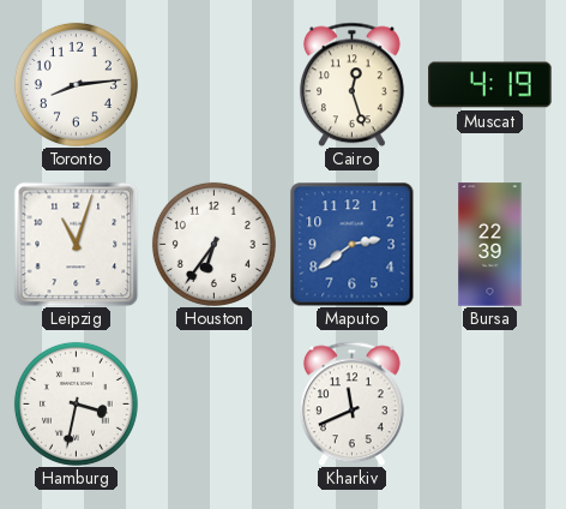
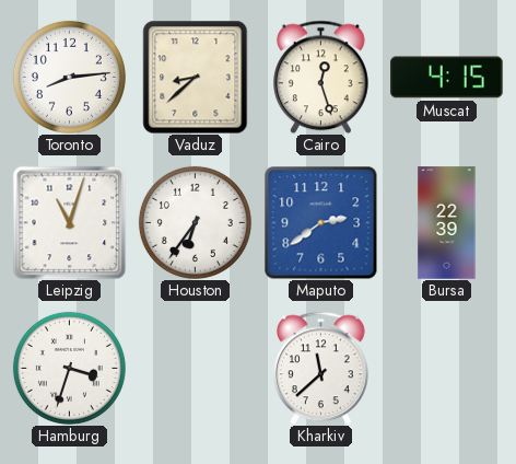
Vaduz: none -> 8:38 (196, 77)
Muscat: 4:19 -> 4:15 (447, 78)
Hamburg: 3:32 -> 3:33 (69, 368)
Kharkiv: 11:41 -> 11:38 (320, 368)
